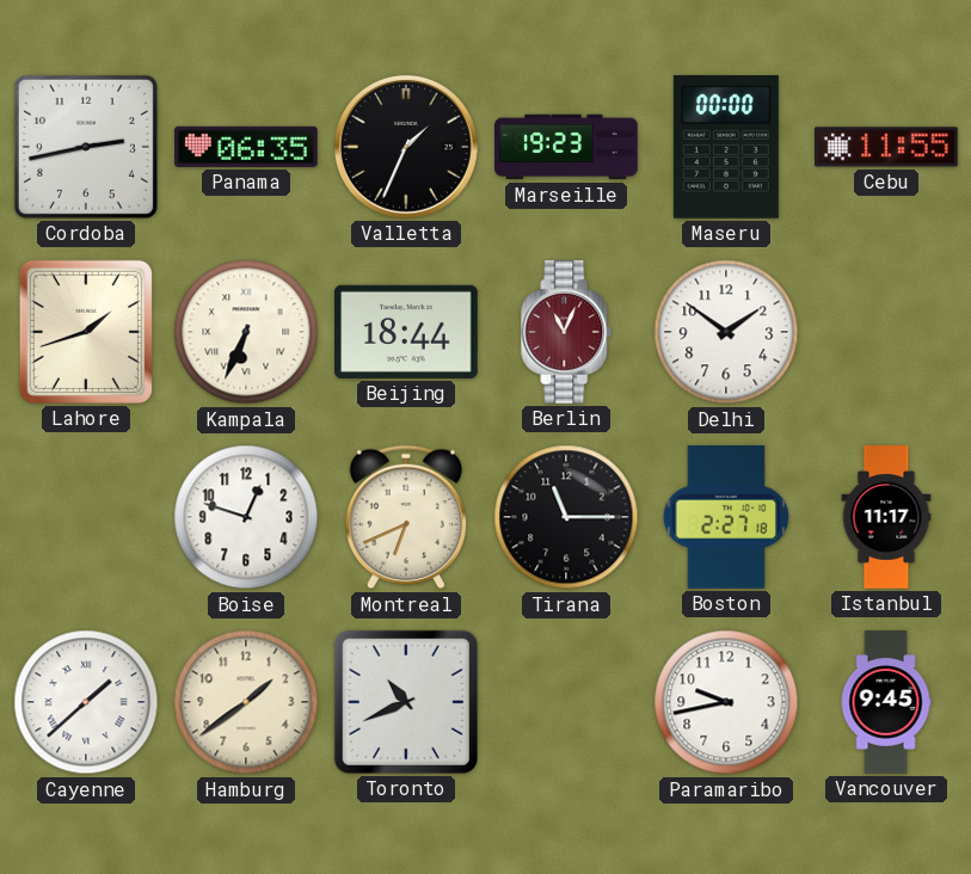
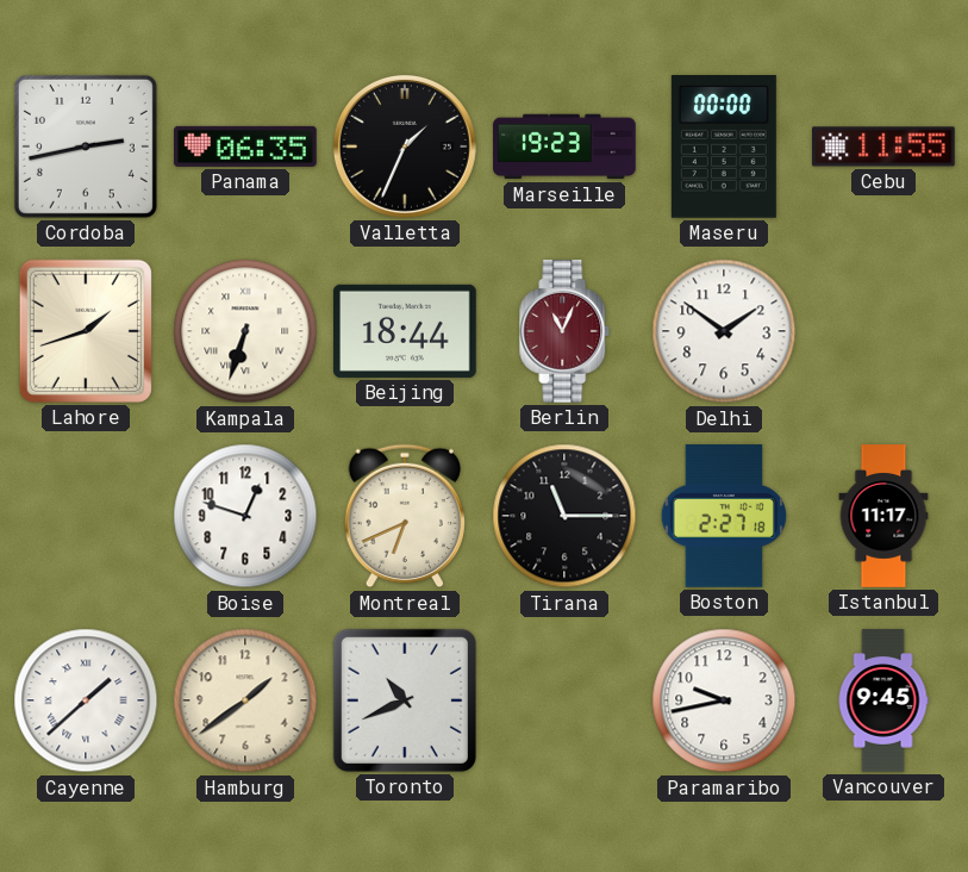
Kampala: 6:34 -> 6:33 (245, 331)
